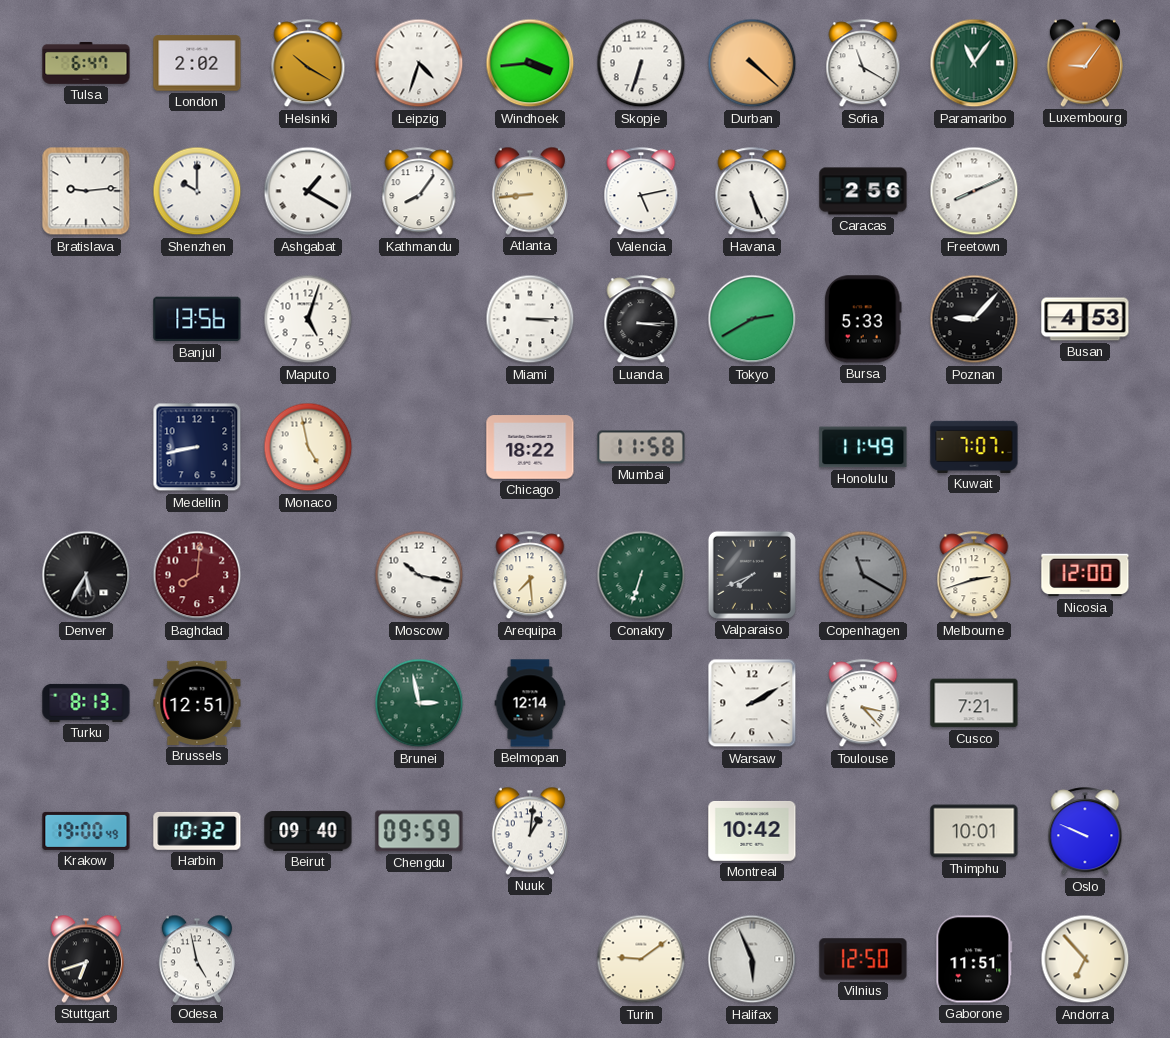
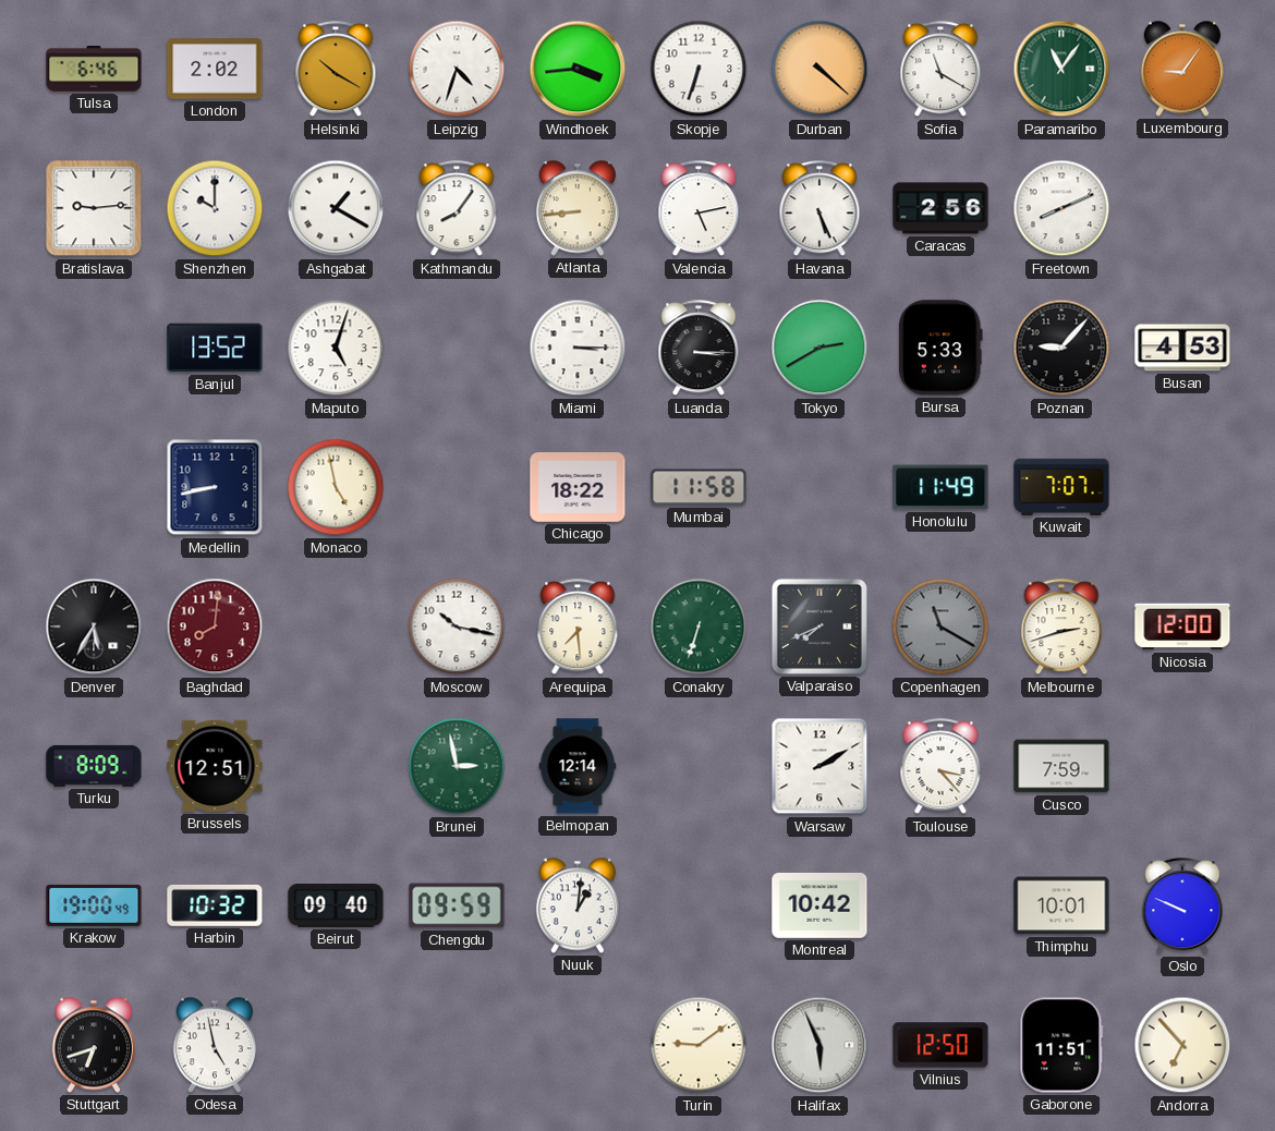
Tulsa: 6:47 -> 6:46 (94, 69)
Banjul: 13:56 -> 13:52 (215, 348)
Turku: 8:13 -> 8:09 (94, 766)
Cusco: 7:21 -> 7:59 (1061, 766)
